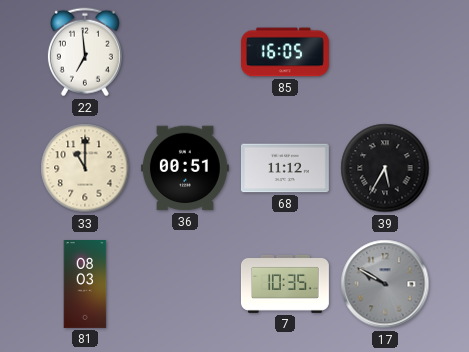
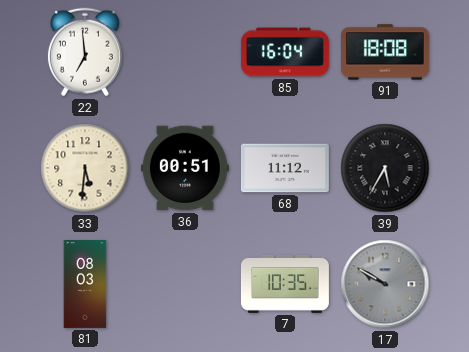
85: 16:05 -> 16:04 (285, 52)
91: none -> 18:08 (385, 52)
33: 11:00 -> 5:31 (85, 168)
